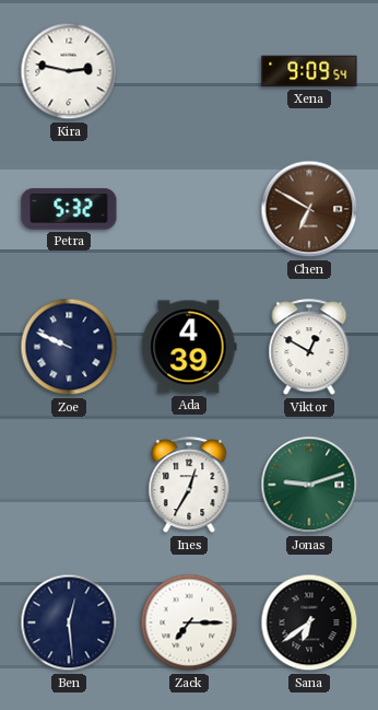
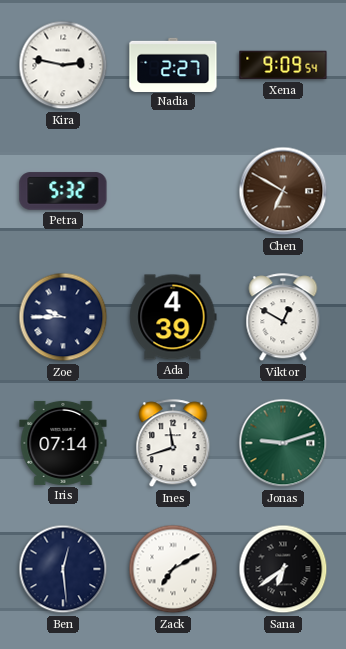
Nadia: none -> 2:27 (173, 64)
Zoe: 9:49 -> 9:45 (63, 317)
Iris: none -> 07:14 (63, 443)
Ines: 12:35 -> 11:42 (173, 444)
Zack: 7:15 -> 7:10 (173, 569)
